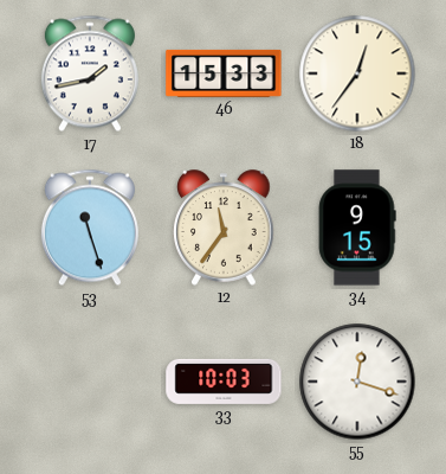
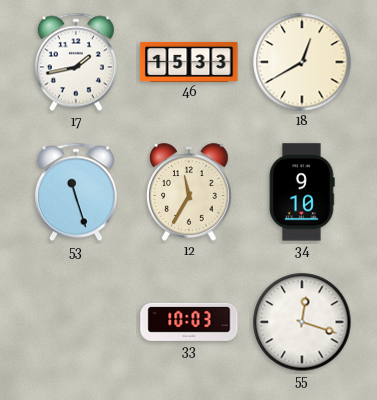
18: 12:36 -> 12:40 (302, 62)
12: 11:36 -> 11:35 (189, 192)
34: 9:15 -> 9:10 (302, 192)
